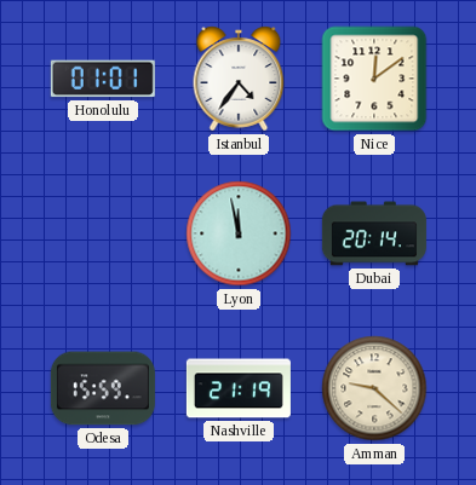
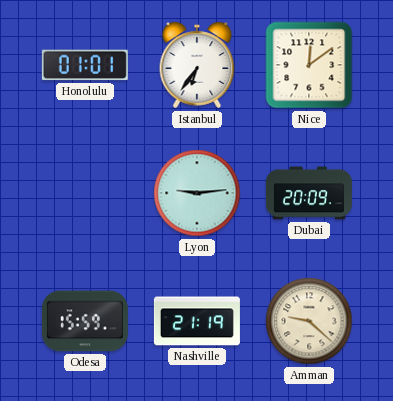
Istanbul: 4:36 -> 6:36 (197, 65)
Lyon: 11:58 -> 9:14 (197, 193)
Dubai: 20:14 -> 20:09 (309, 193)
